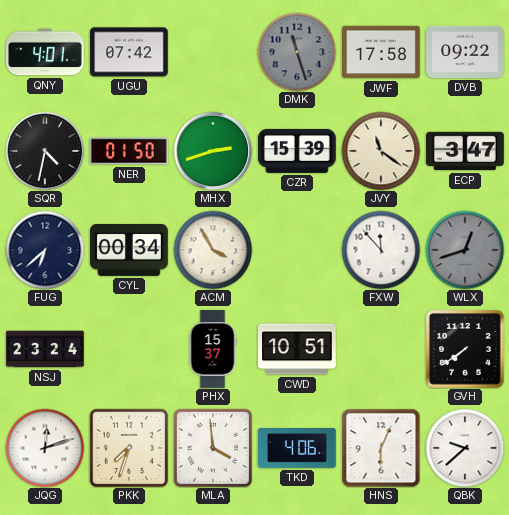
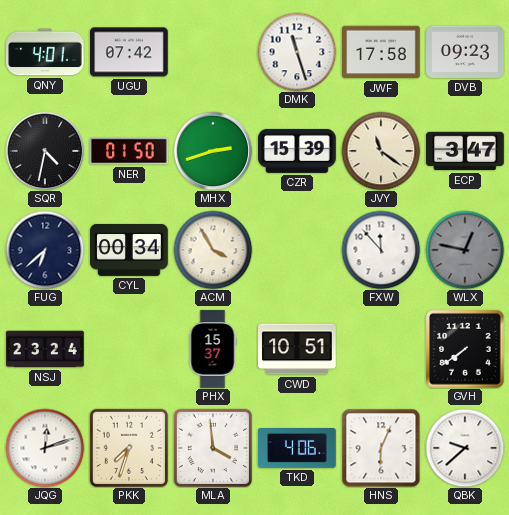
DMK dial: grey -> white (297, 52)
DVB: 09:22 -> 09:23 (465, 52)
WLX: 12:42 -> 12:47 (465, 250)
